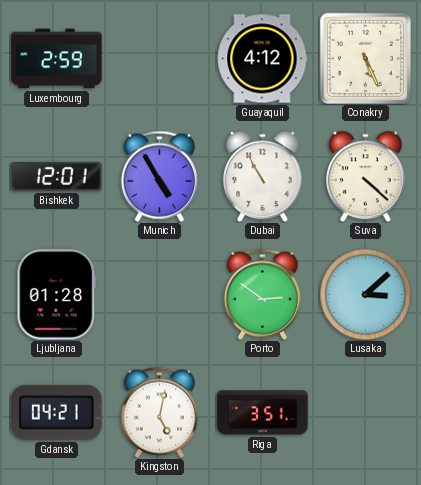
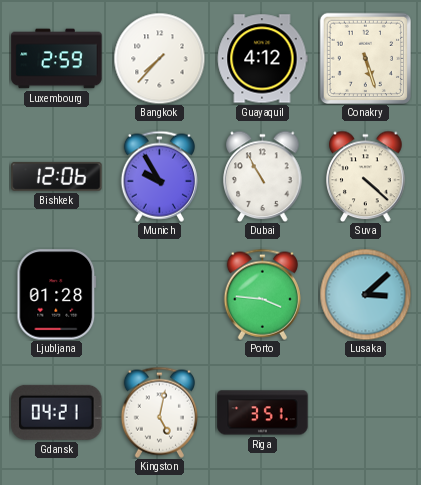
Bangkok: none -> 7:37 (159, 58)
Conakry: 5:26 -> 5:27 (365, 58)
Bishkek: 12:01 -> 12:06 (57, 176)
Munich: 4:55 -> 9:55 (159, 176)
Porto: 2:51 -> 3:46 (262, 294)
